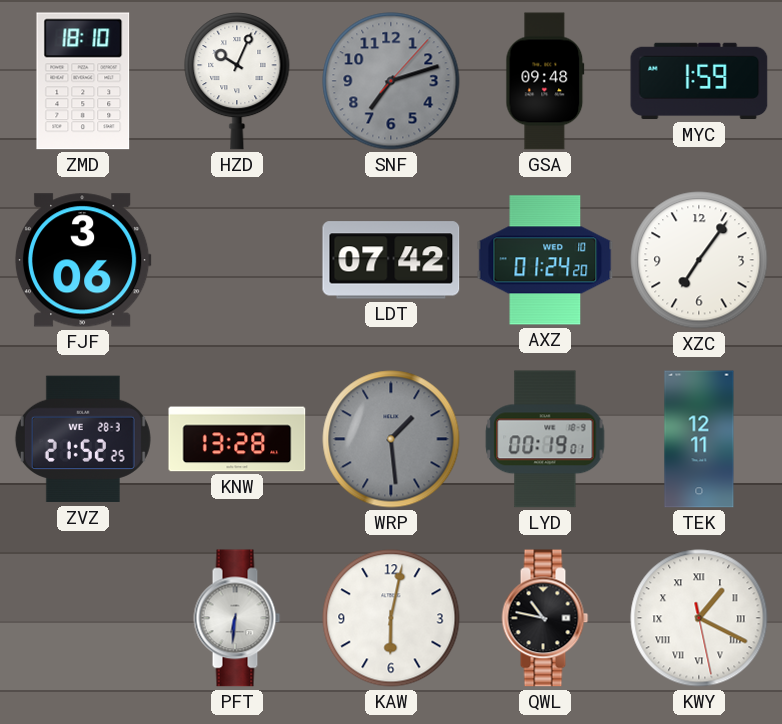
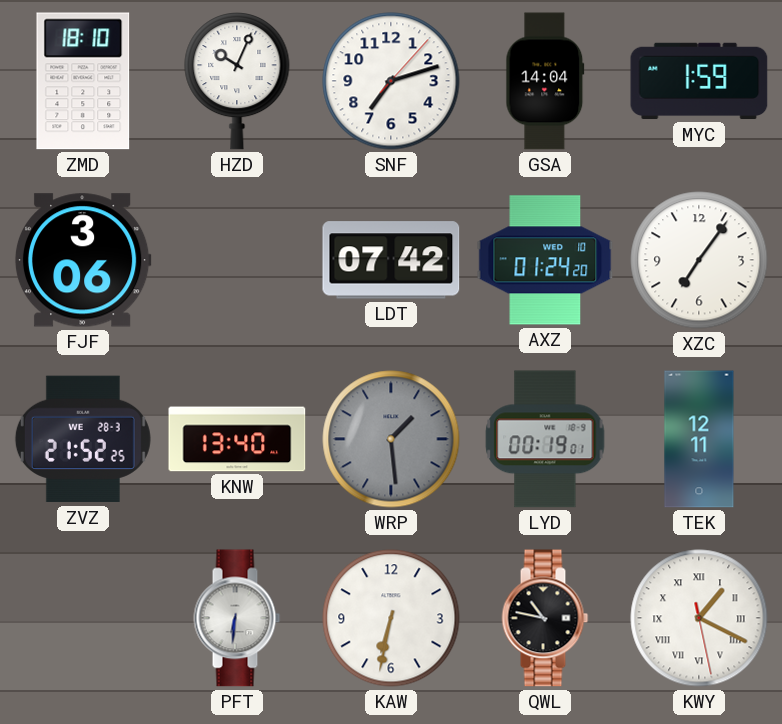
SNF dial: grey -> white (391, 81)
GSA: 09:48 -> 14:04 (545, 81)
KNW: 13:28 -> 13:40 (237, 439)
KAW: 6:02 -> 6:32 (391, 618)
